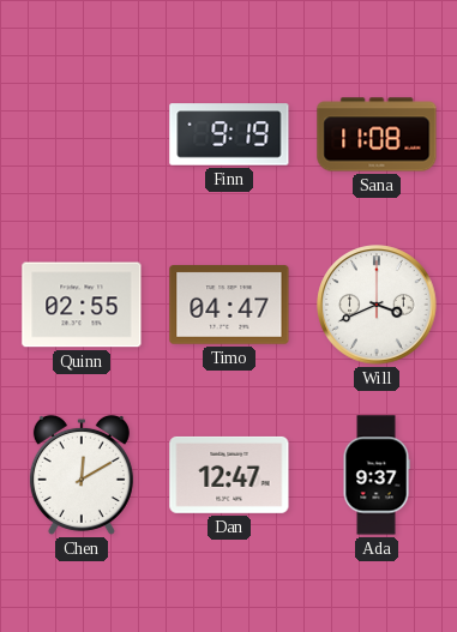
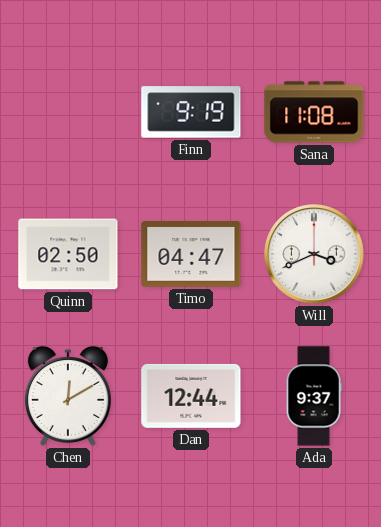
Quinn: 02:55 -> 02:50 (68, 254)
Dan: 12:47 -> 12:44 (191, 396)
